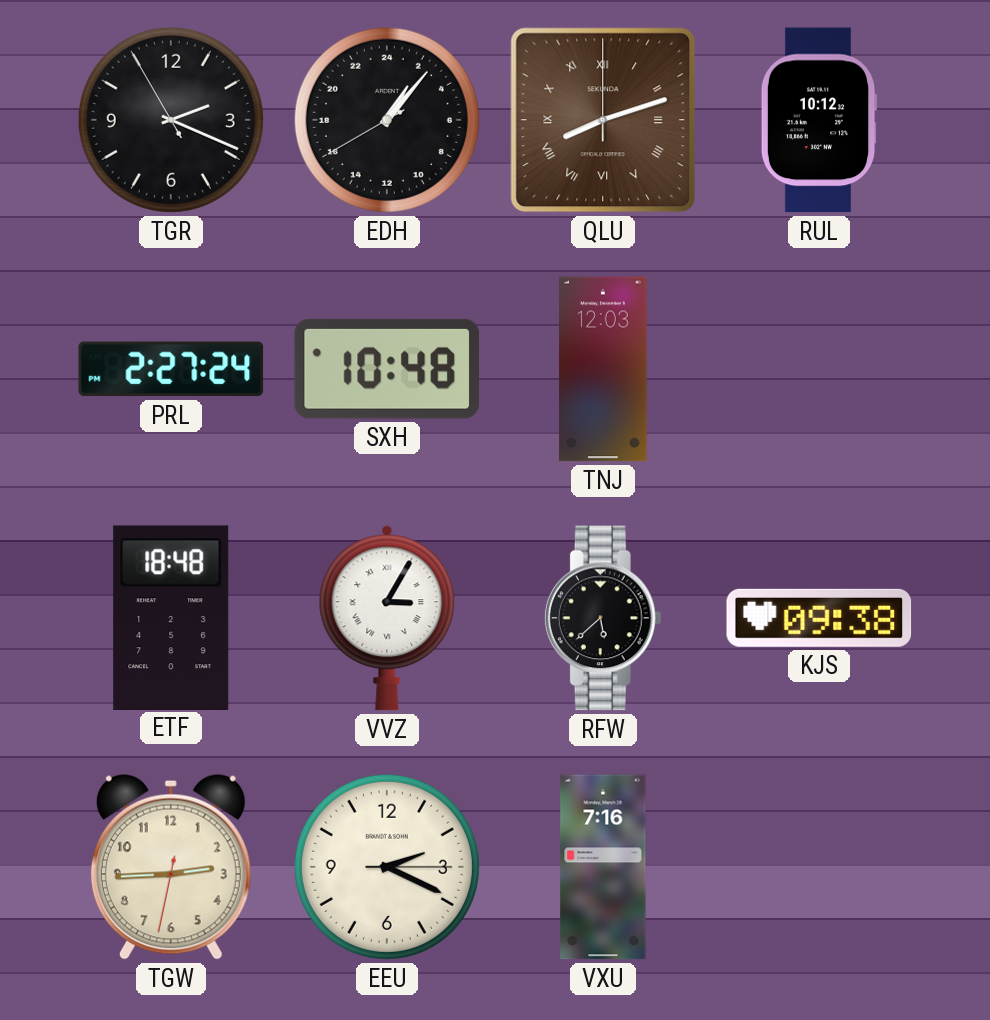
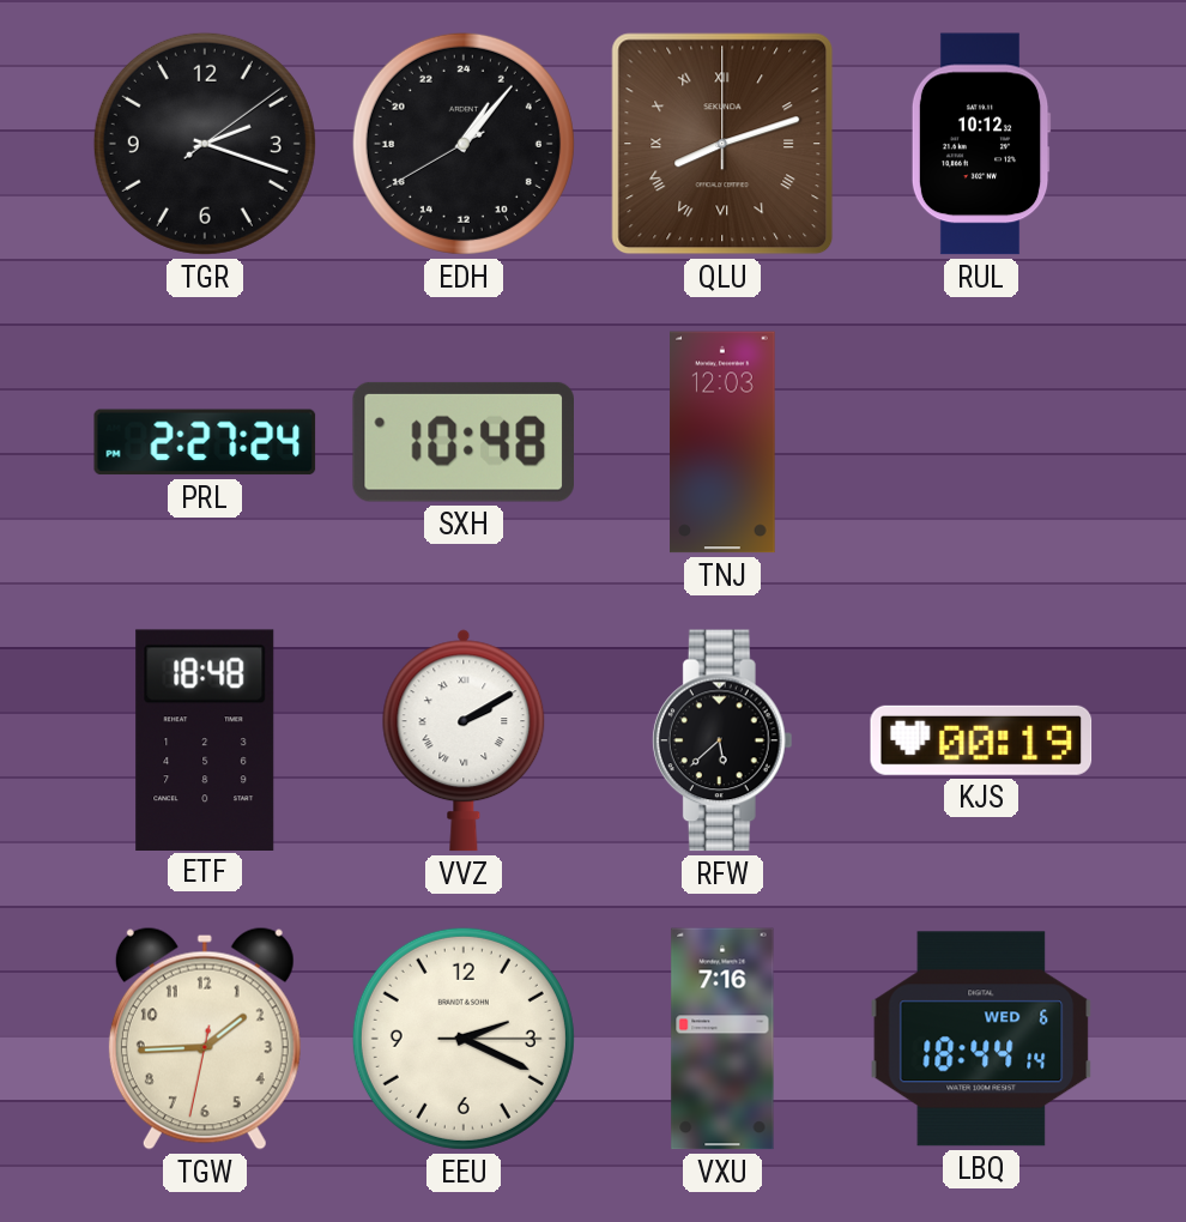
TGR: 2:18:55 -> 2:18:09 (205, 144)
VVZ: 3:05 -> 2:10 (464, 740)
KJS: 09:38 -> 00:19 (981, 740)
TGW: 2:44 -> 1:44 (205, 1039)
LBQ: none -> 18:44 (981, 1039)
